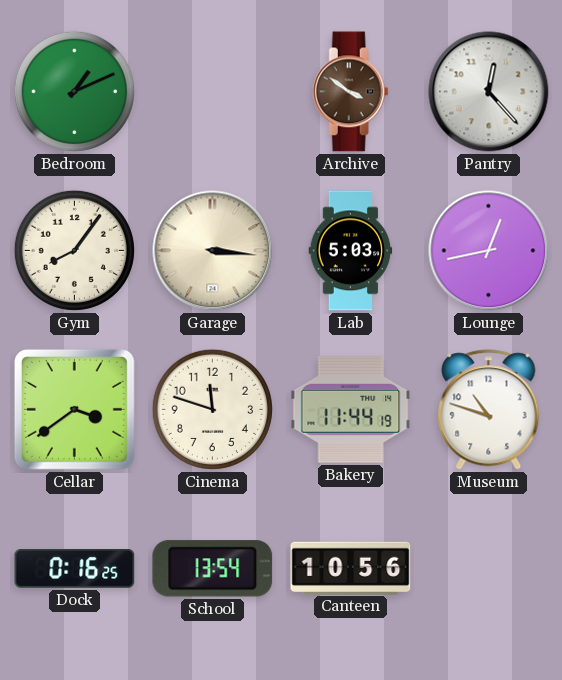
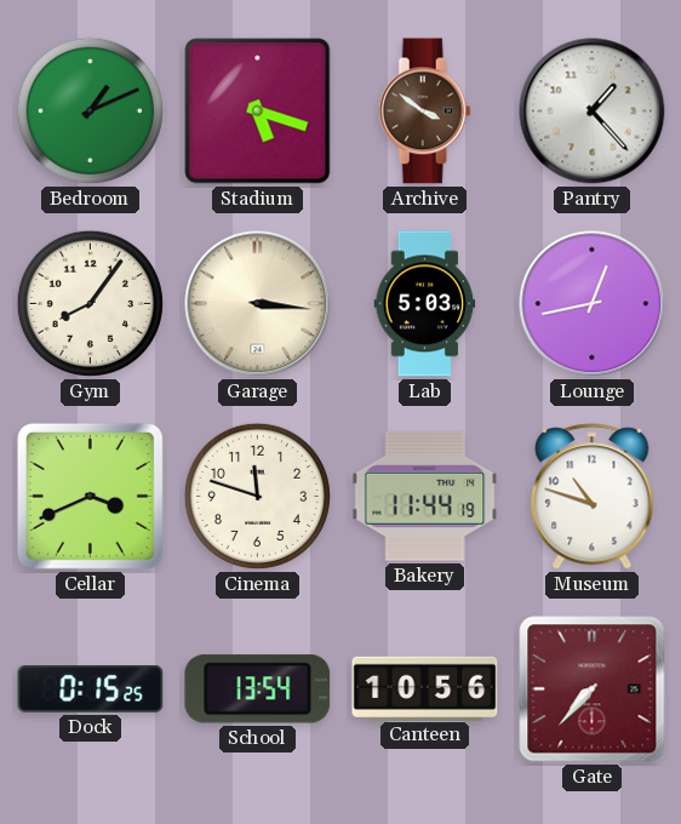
Stadium: none -> 5:18 (258, 111)
Pantry: 12:23 -> 1:23 (593, 111)
Cellar: 3:39 -> 3:41 (90, 496)
Dock: 0:16 -> 0:15 (91, 689)
Gate: none -> 7:37 (593, 689)
